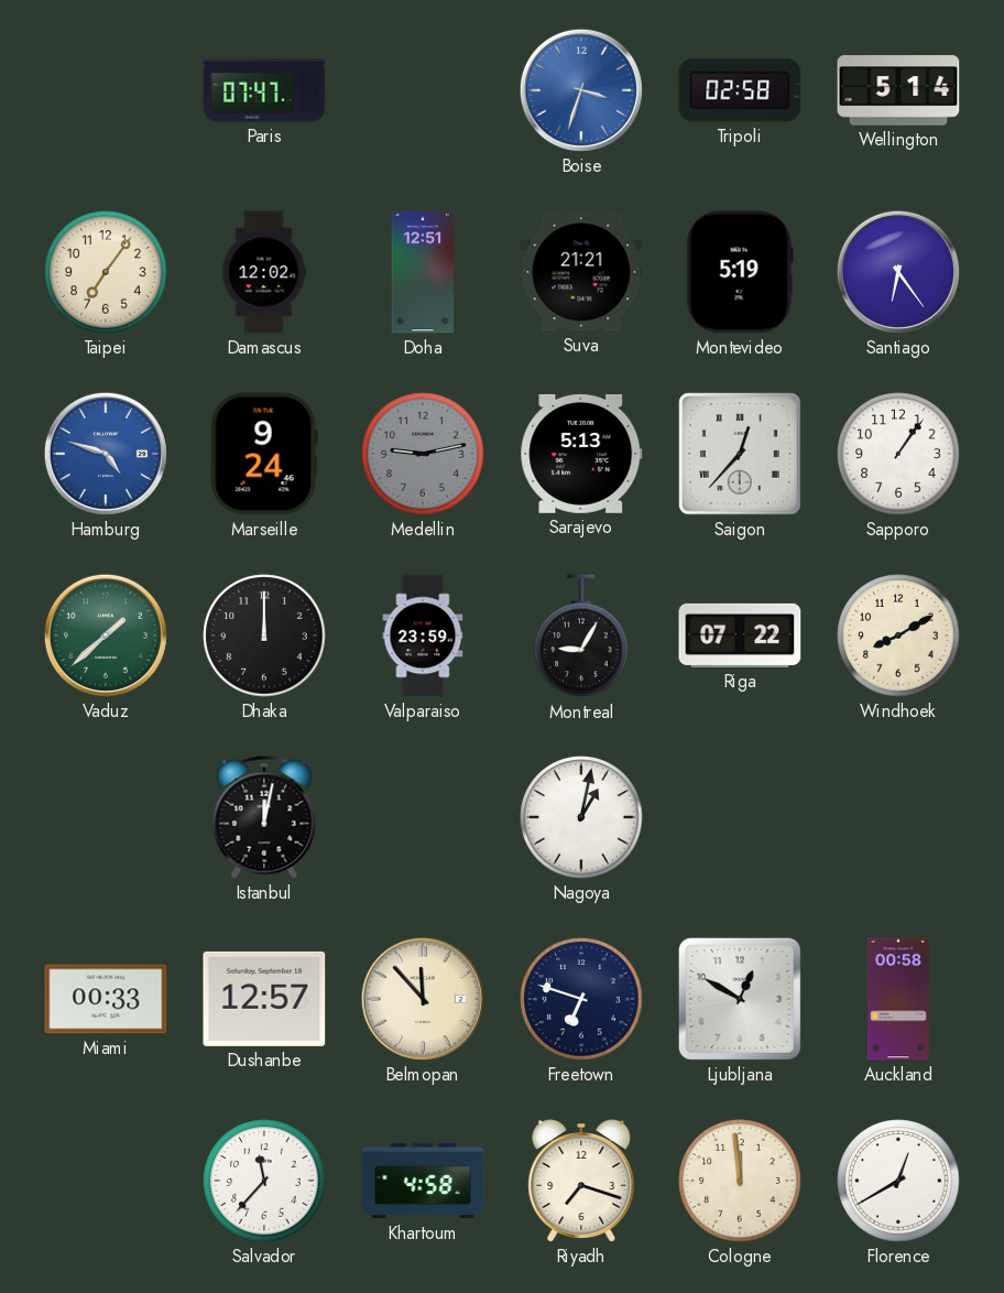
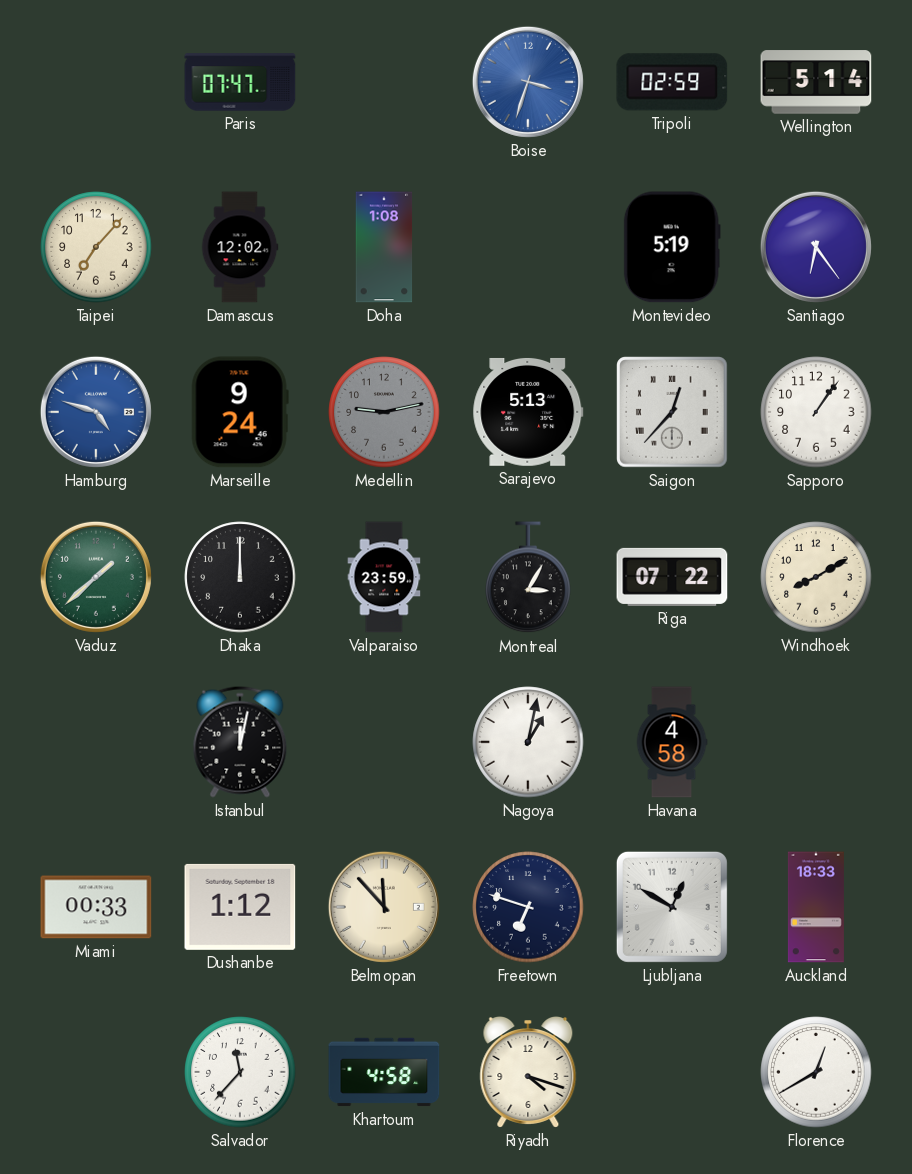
Tripoli: 02:58 -> 02:59 (672, 82)
Taipei: 7:06 -> 7:07 (96, 247)
Doha: 12:51 -> 1:08 (384, 247)
Suva: 21:21 -> none (581, 272)
Montreal: 9:05 -> 3:05 (528, 578)
Havana: none -> 4:58 (672, 742)
Dushanbe: 12:57 -> 1:12 (240, 907)
Auckland: 00:58 -> 18:33 (816, 907)
Riyadh: 7:18 -> 4:18 (528, 1073)
Cologne: 11:59 -> none (740, 1181)
